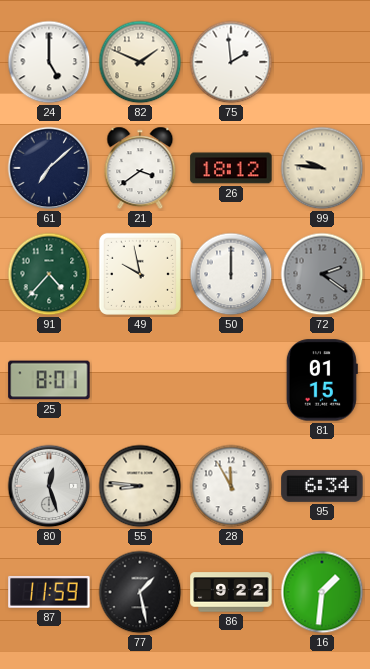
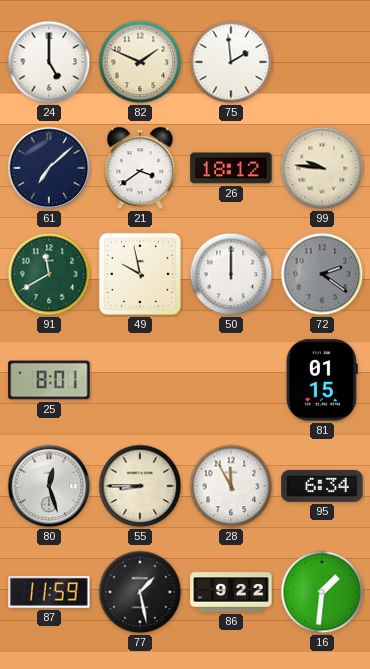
91: 4:37 -> 11:40 (49, 274)
55: 8:46 -> 8:45 (140, 486)
